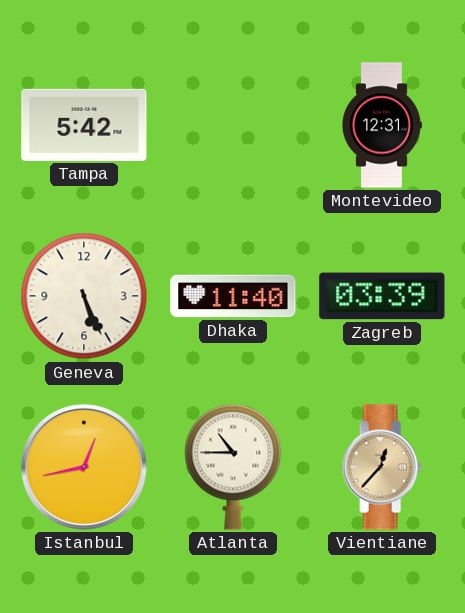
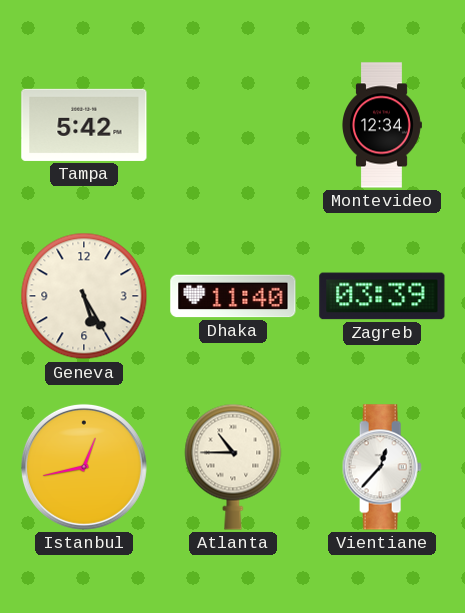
Montevideo: 12:31 -> 12:34 (382, 125)
Geneva: 5:26 -> 5:25 (84, 296)
Vientiane dial: champagne -> white (382, 467)
